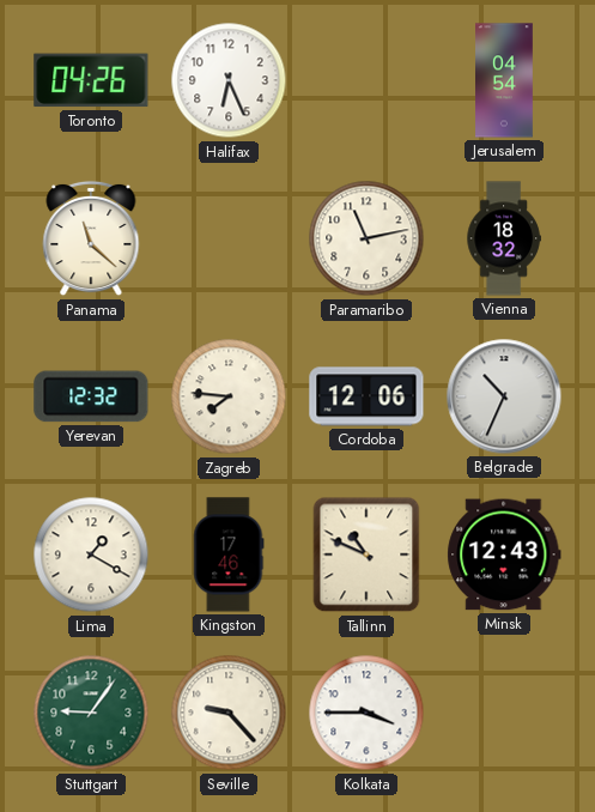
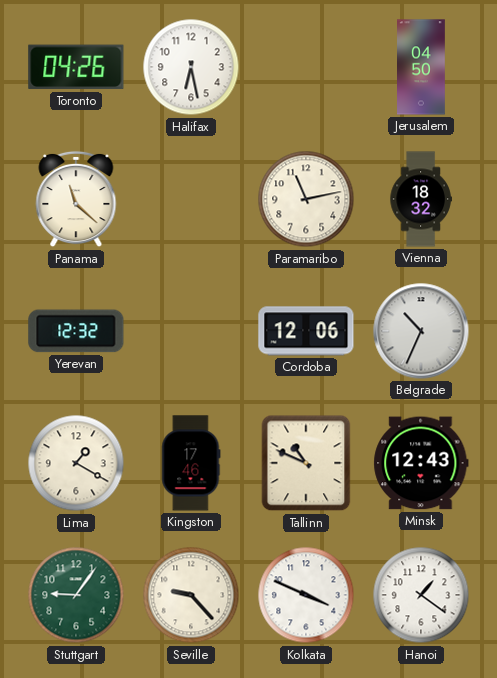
Halifax: 6:26 -> 6:28 (191, 67)
Jerusalem: 04:54 -> 04:50 (422, 67)
Zagreb: 7:46 -> none (229, 396)
Kolkata: 3:45 -> 3:49 (306, 595)
Hanoi: none -> 1:21 (421, 595)
